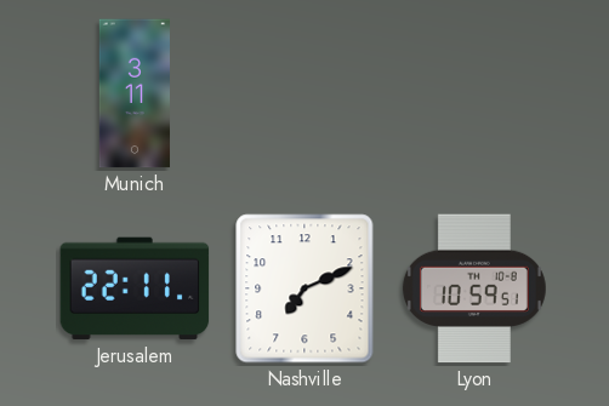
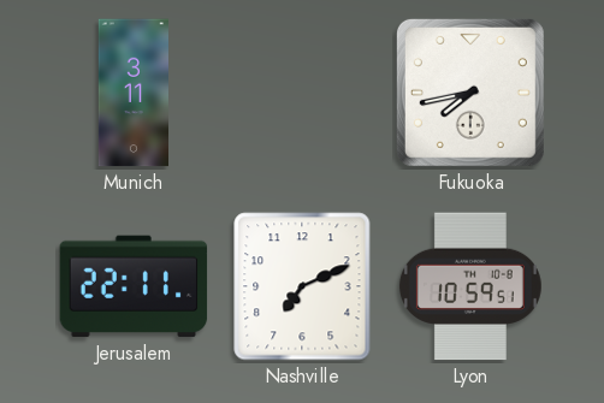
Fukuoka: none -> 7:43 (470, 93)
